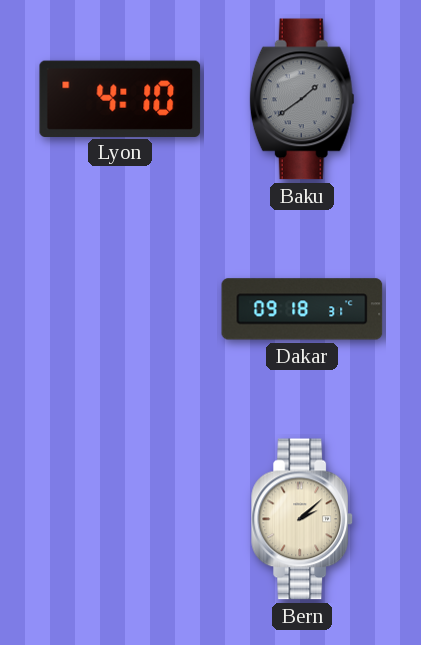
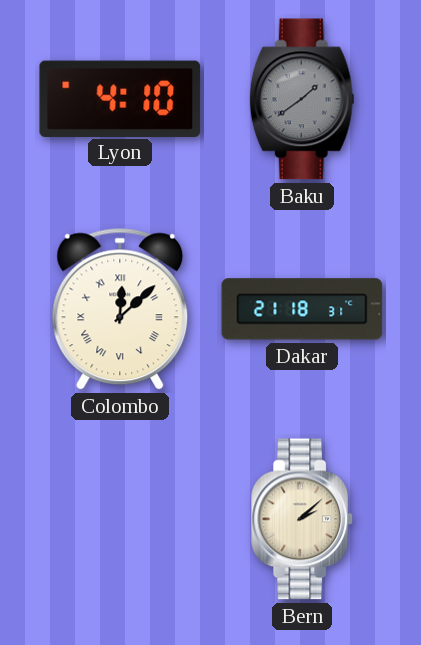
Colombo: none -> 12:08 (120, 309)
Dakar: 09:18 -> 21:18 (302, 309)
